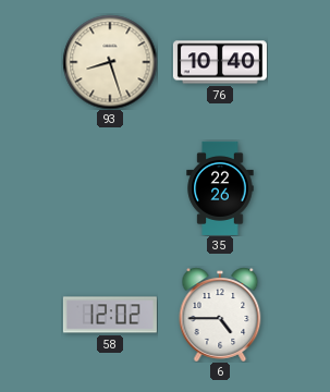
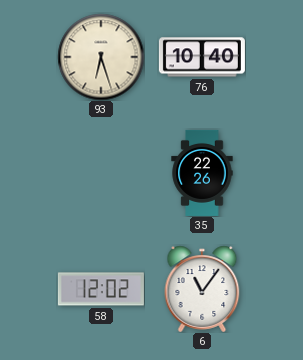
93: 8:27 -> 6:27 (101, 57)
6: 4:45 -> 11:06 (202, 289)
